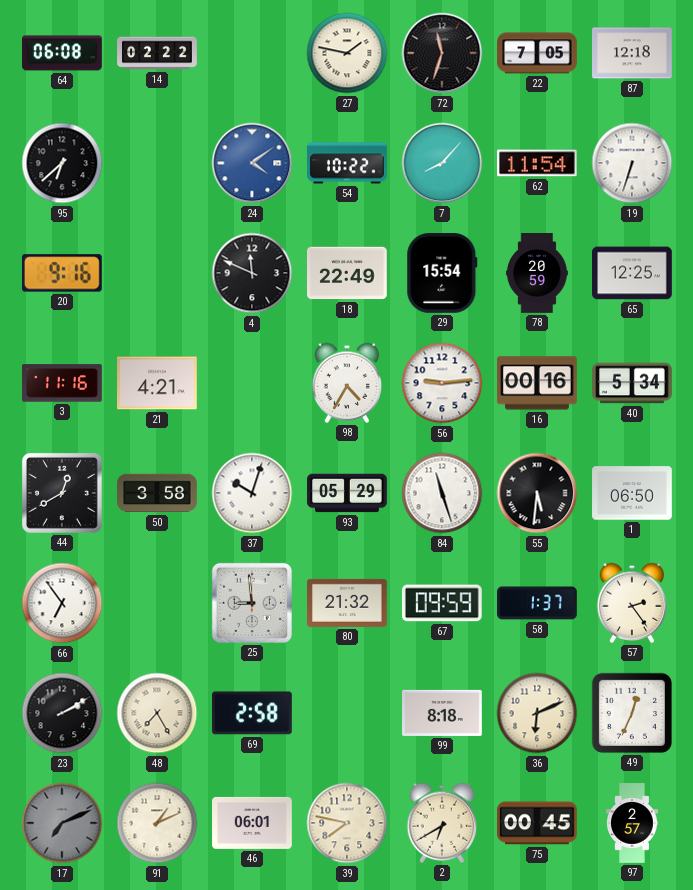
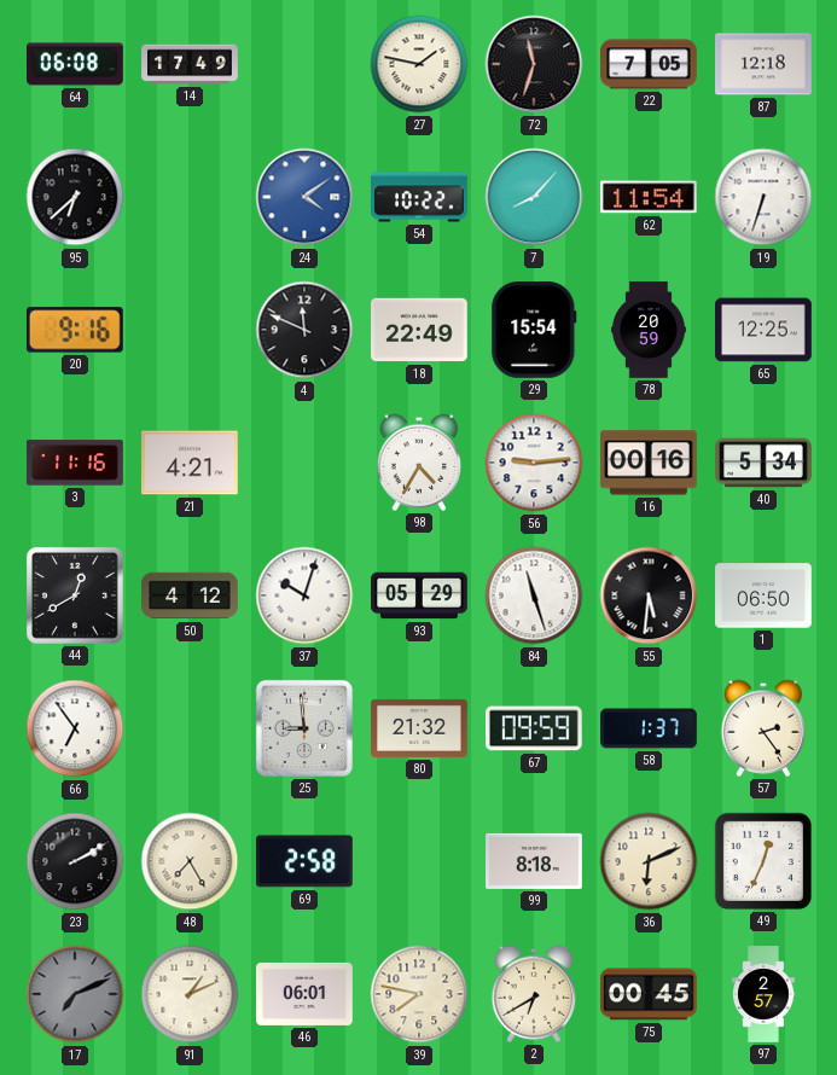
14: 02:22 -> 17:49 (190, 64)
50: 3:58 -> 4:12 (190, 595)
